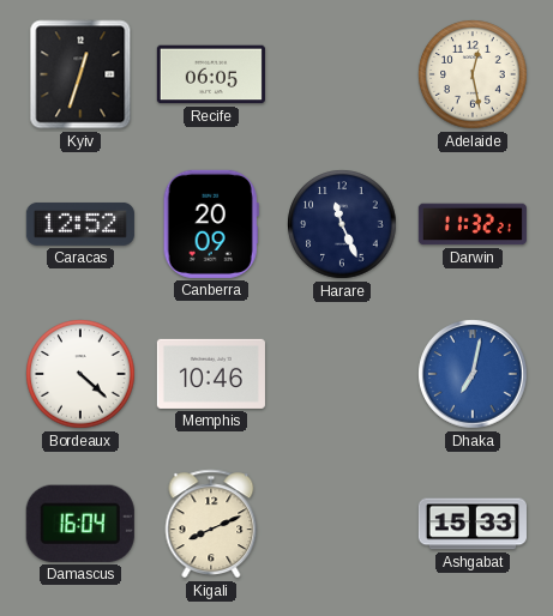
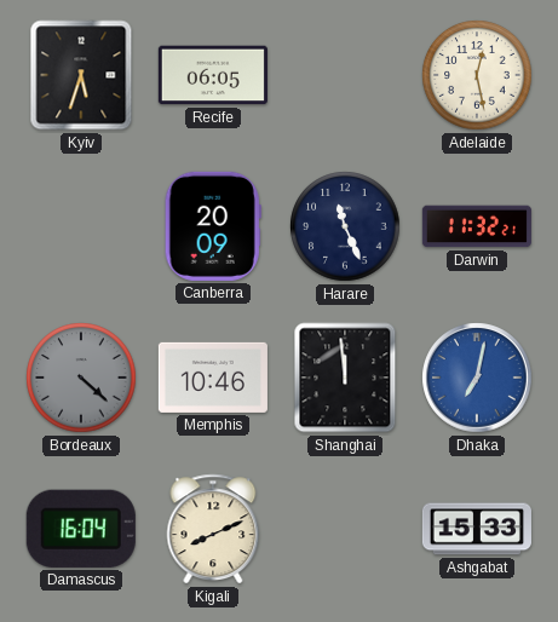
Kyiv: 12:33 -> 5:33 (81, 75)
Caracas: 12:52 -> none (80, 224)
Bordeaux dial: white -> grey (81, 378)
Shanghai: none -> 11:59 (345, 378)
